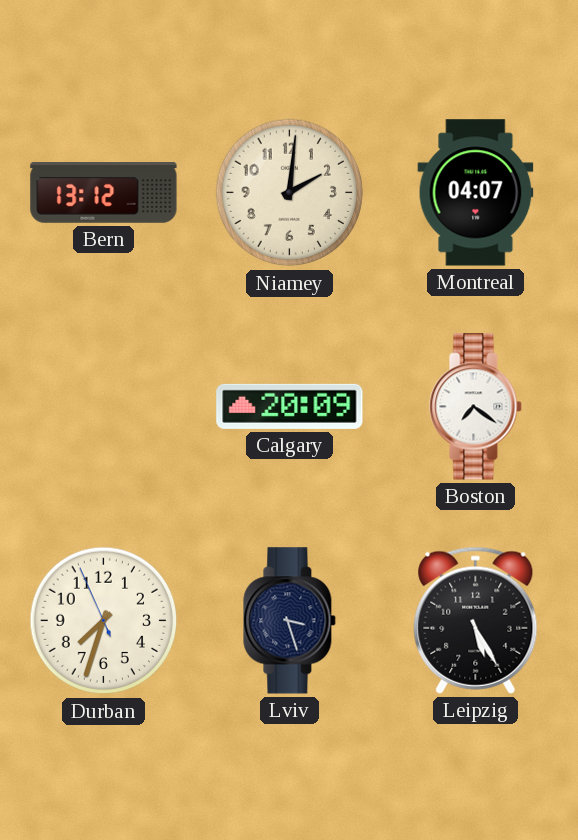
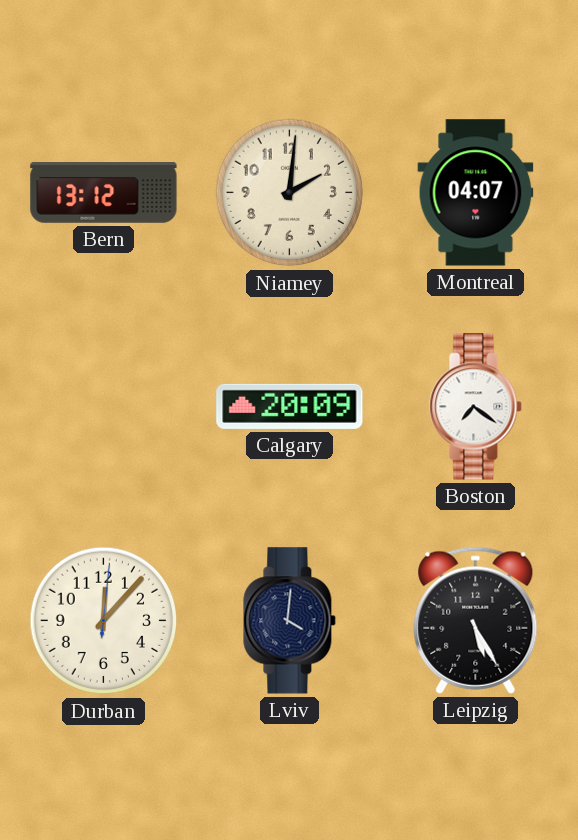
Durban: 7:32 -> 12:07 (104, 621)
Lviv: 3:27 -> 4:01 (290, 621)
